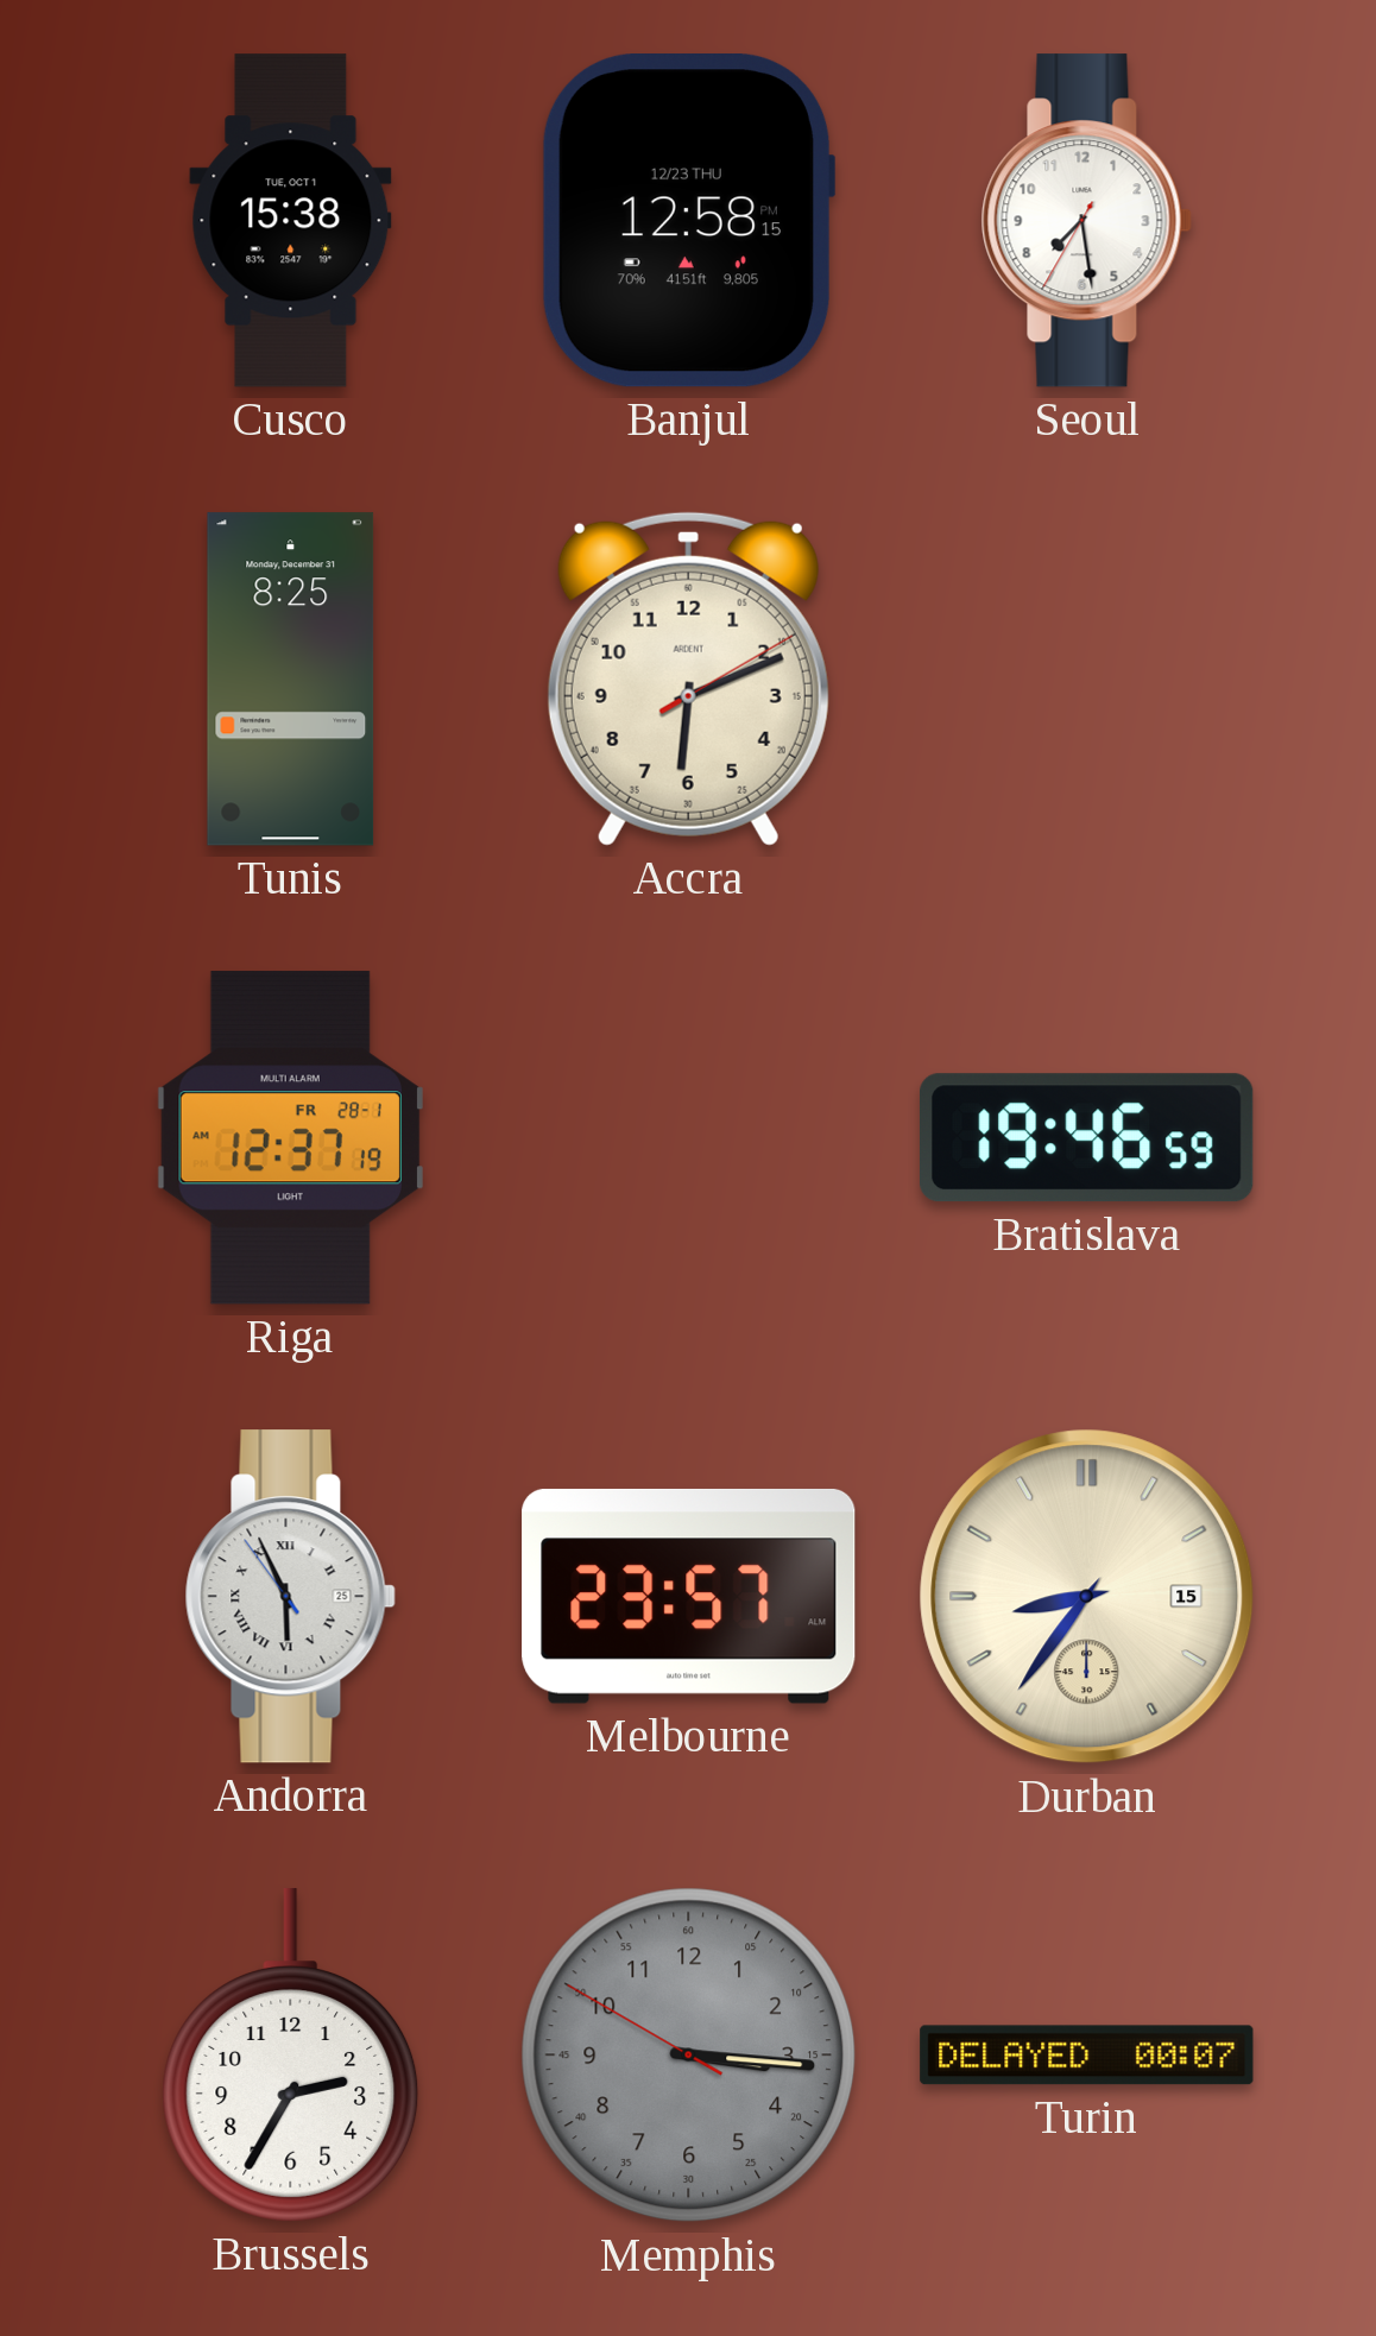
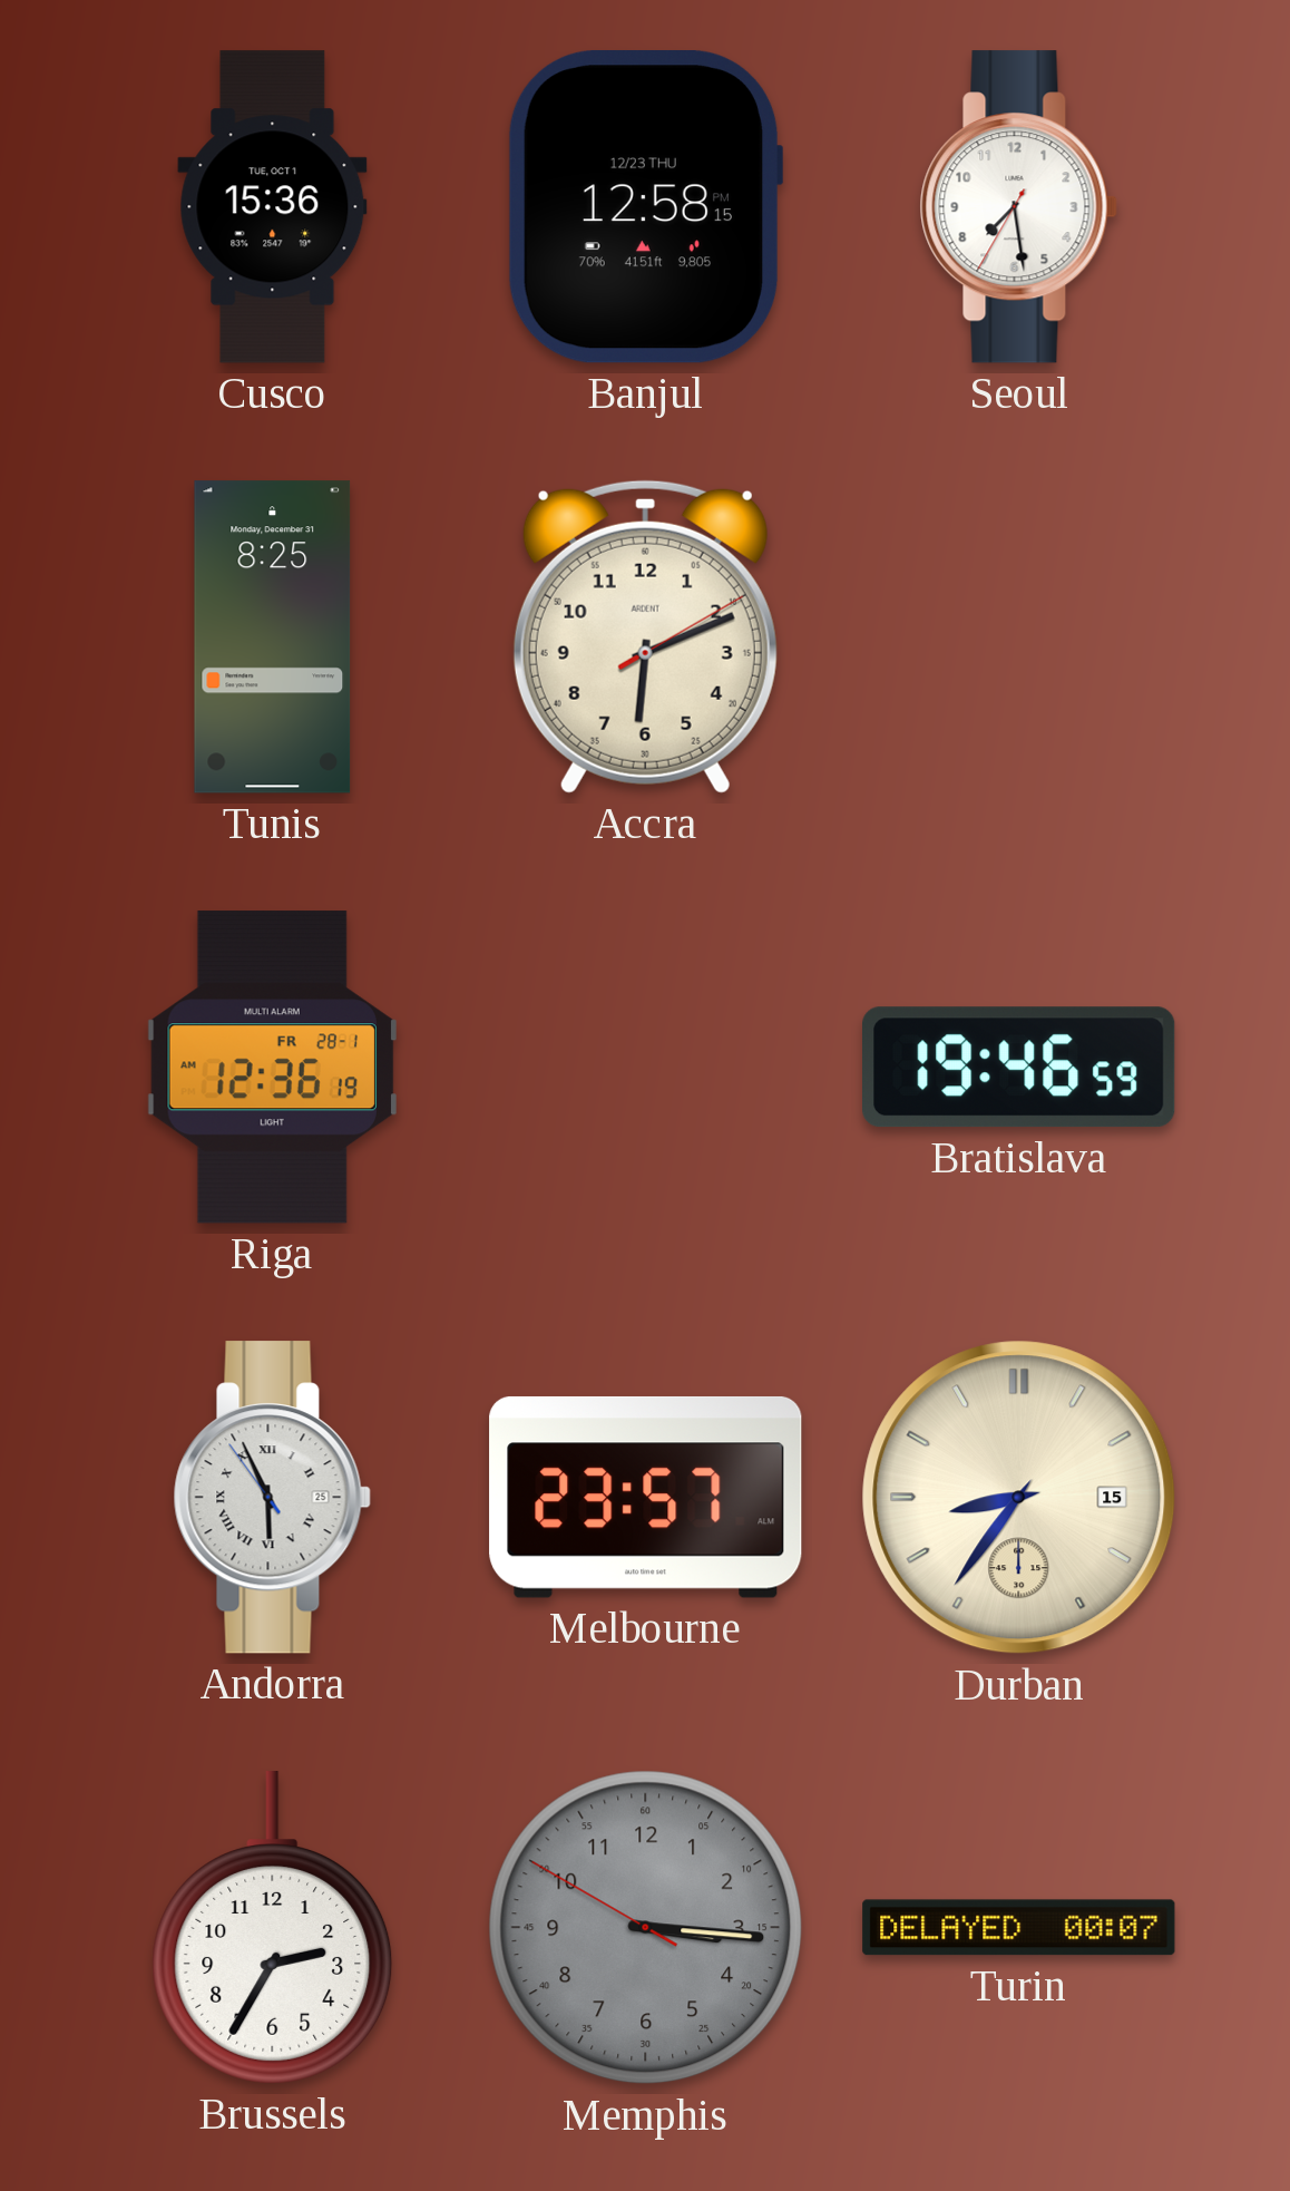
Cusco: 15:38 -> 15:36 (273, 207)
Riga: 12:37 -> 12:36 (272, 1068)
